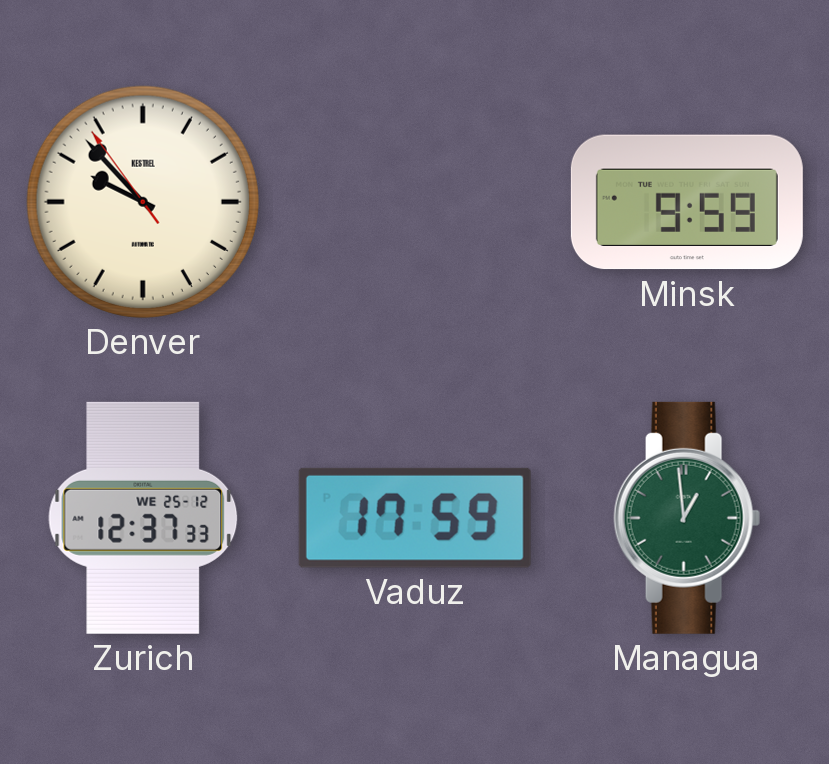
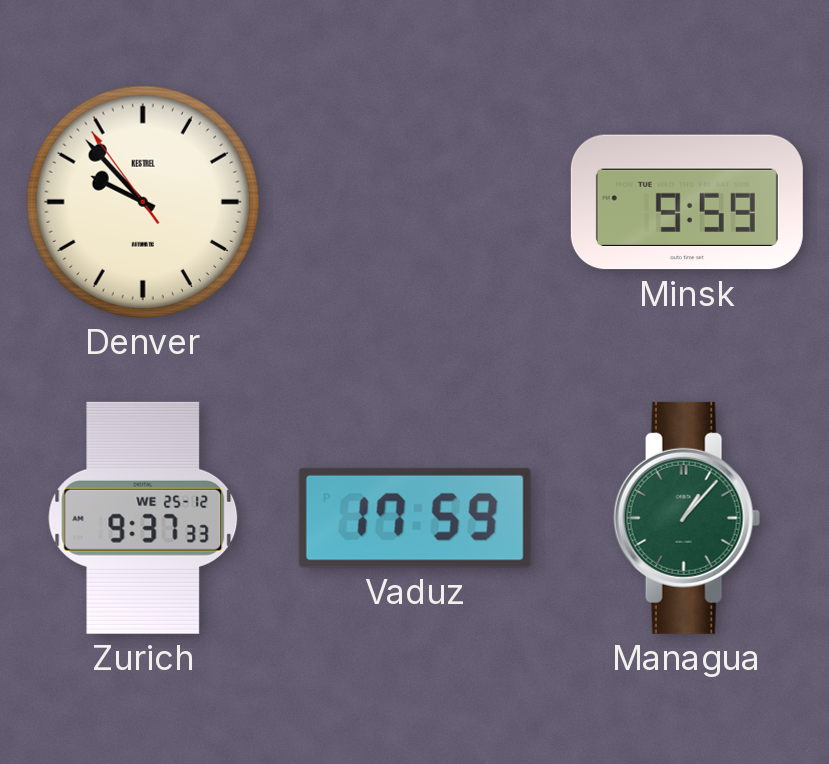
Zurich: 12:37 -> 9:37 (143, 518)
Managua: 12:59 -> 1:07 (687, 518)
